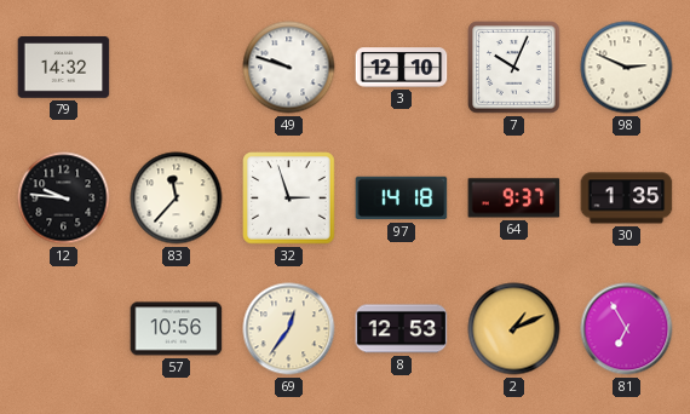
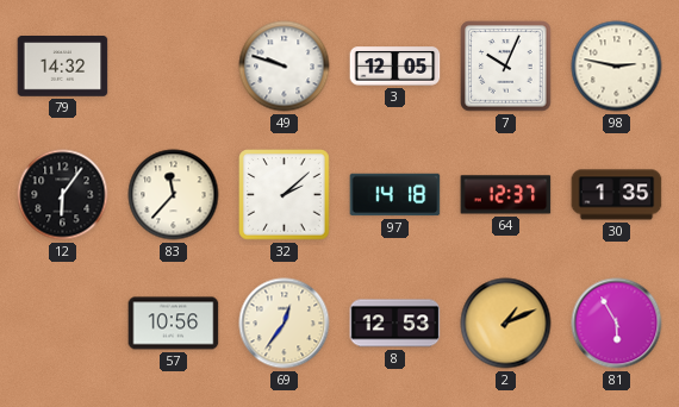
3: 12:10 -> 12:05 (395, 67)
98: 2:49 -> 2:47 (617, 67)
12: 9:46 -> 6:06 (63, 195)
32: 2:57 -> 2:08 (285, 195)
64: 9:37 -> 12:37 (506, 195)
81: 6:55 -> 5:55 (617, 324)
